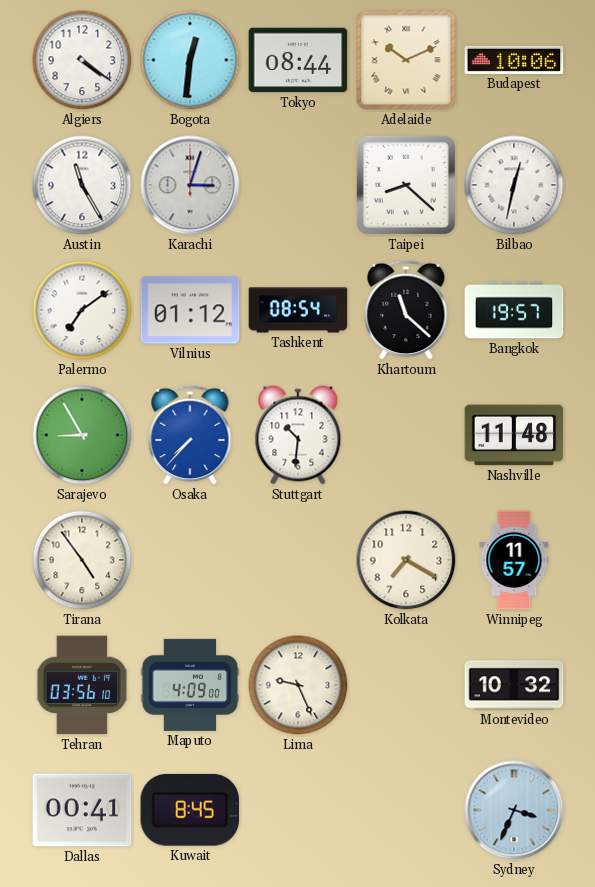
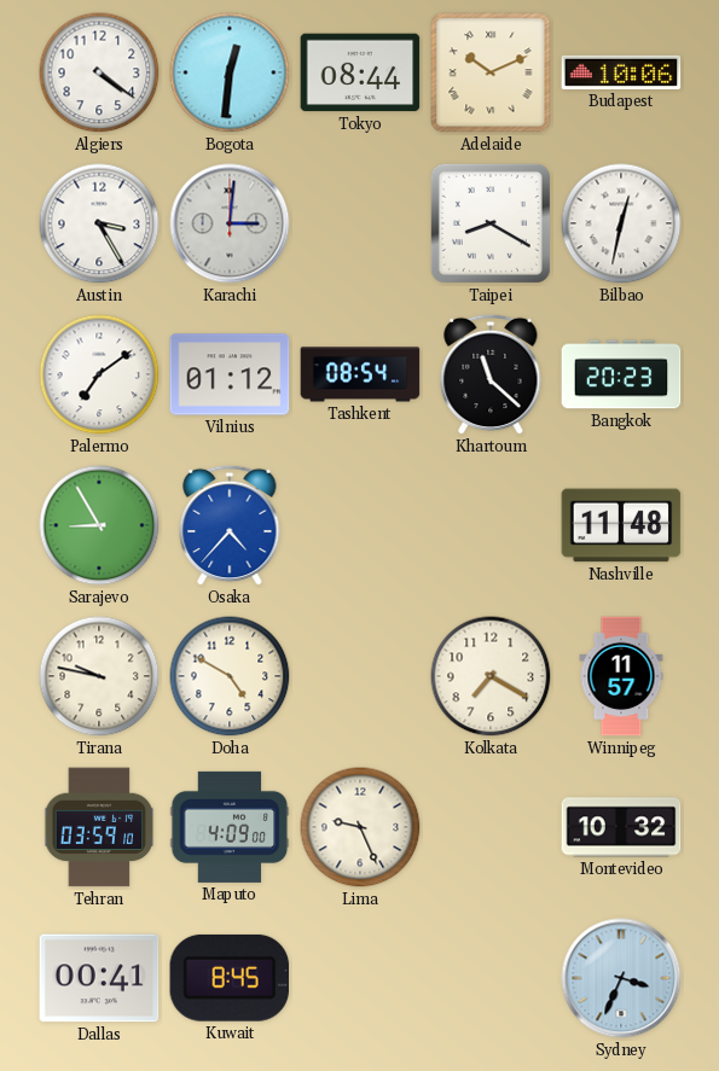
Austin: 11:25 -> 3:25 (99, 223)
Karachi: 3:03 -> 3:01 (230, 223)
Taipei: 8:22 -> 8:20 (491, 223)
Bangkok: 19:57 -> 20:23 (621, 374)
Osaka: 7:37 -> 4:37 (230, 525)
Stuttgart: 10:31 -> none (298, 435)
Tirana: 4:54 -> 9:47 (99, 676)
Doha: none -> 4:50 (230, 676)
Tehran: 03:56 -> 03:59 (99, 827)
